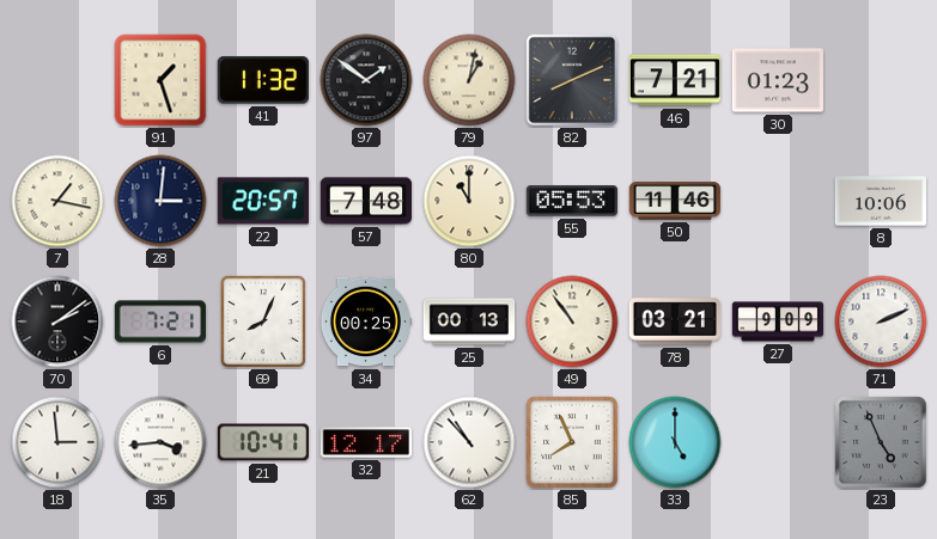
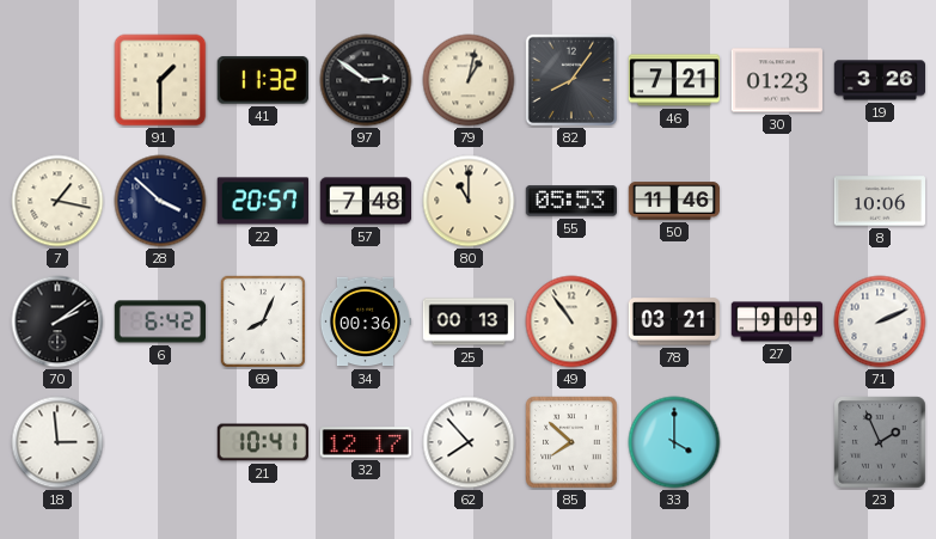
91: 1:27 -> 1:30 (160, 80)
97: 1:51 -> 2:51 (366, 80)
82: 8:11 -> 8:06 (571, 80)
19: none -> 3:26 (879, 80)
28: 3:01 -> 3:52 (160, 201)
6: 7:21 -> 6:42 (159, 321)
34: 00:25 -> 00:36 (365, 321)
35: 3:44 -> none (160, 442)
62: 10:53 -> 7:53 (469, 442)
85: 7:56 -> 7:52 (571, 442)
33: 5:00 -> 4:00 (674, 442)
23: 4:56 -> 1:56 (880, 442)
